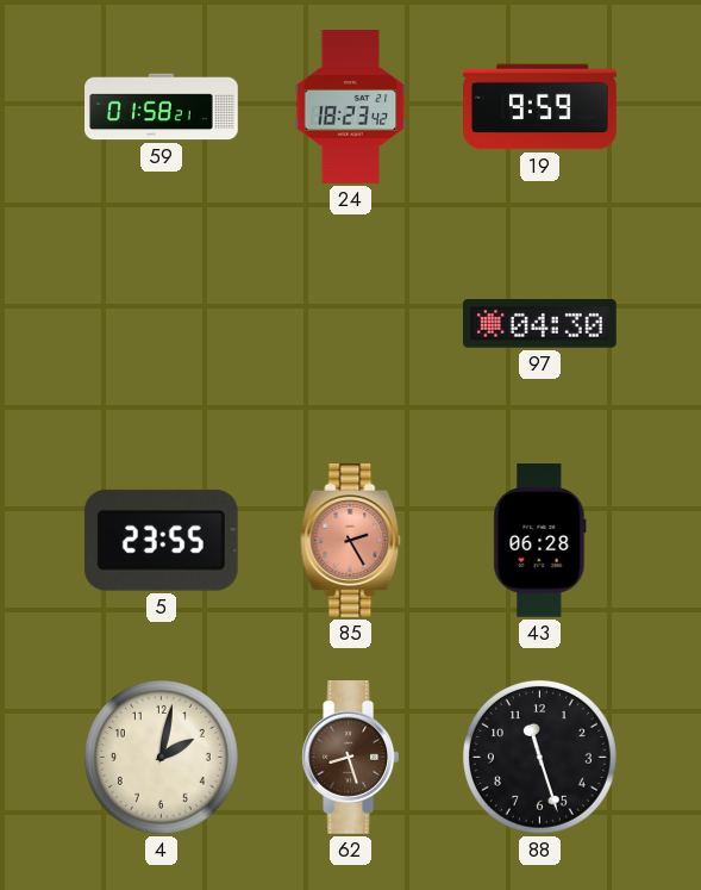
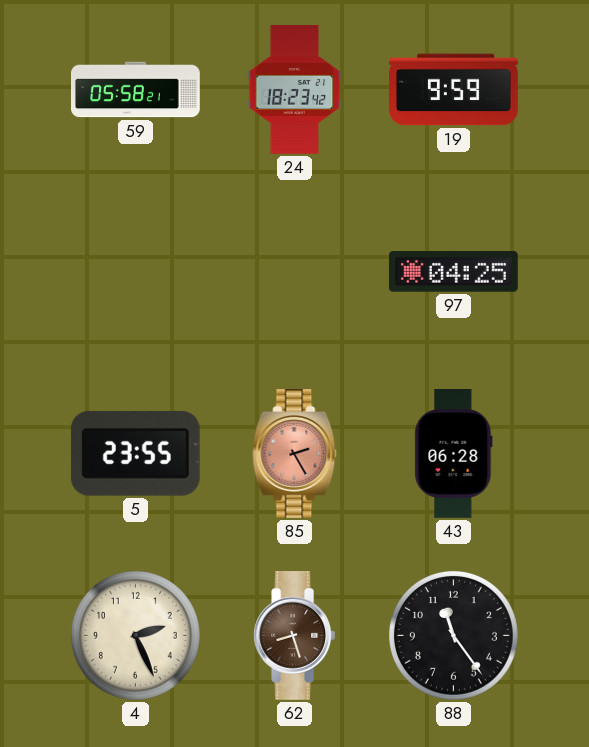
59: 01:58 -> 05:58 (136, 90)
97: 04:30 -> 04:25 (453, 272)
4: 2:02 -> 2:26 (135, 635)
88: 11:27 -> 11:24 (453, 635)
